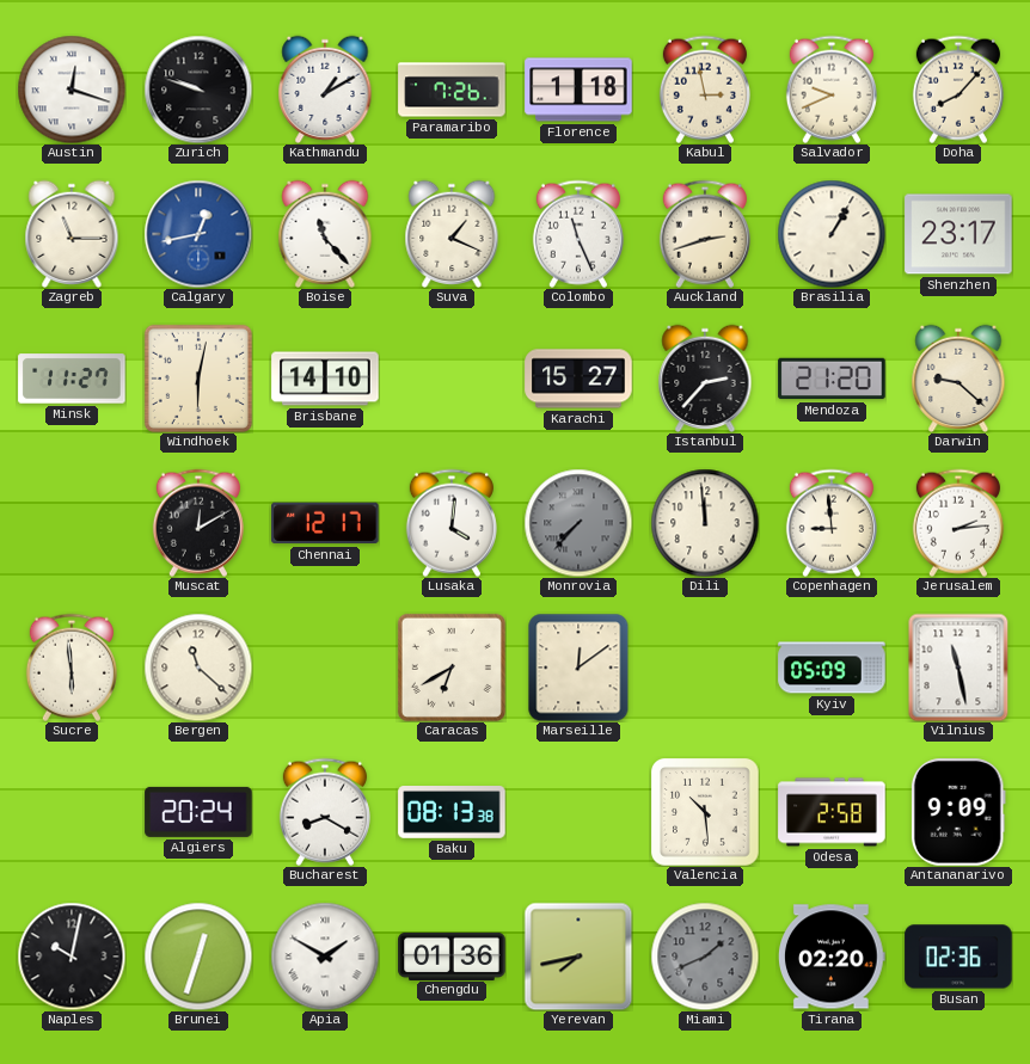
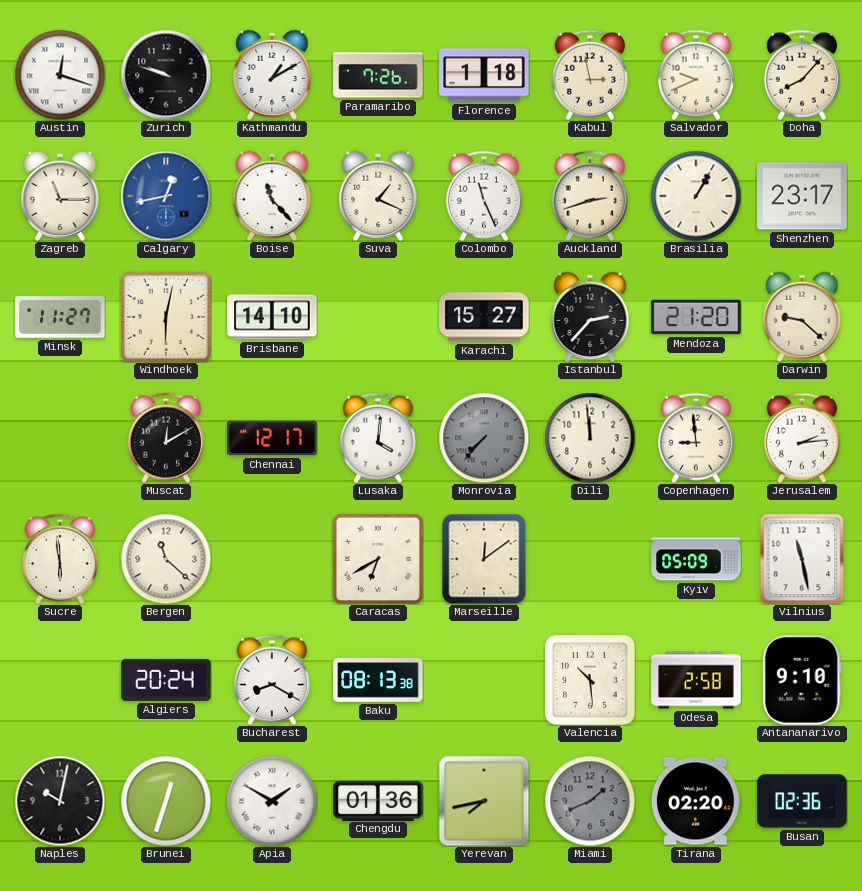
Antananarivo: 9:09 -> 9:10 (802, 680)
